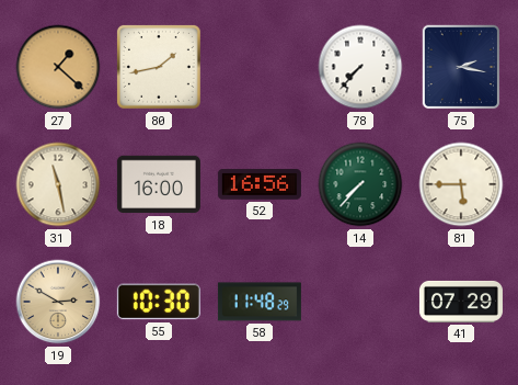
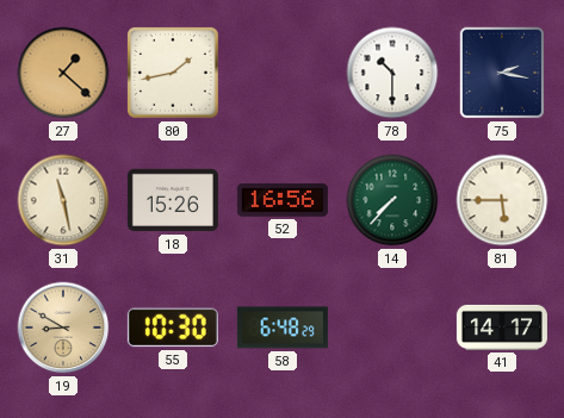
78: 7:37 -> 10:30 (392, 73)
18: 16:00 -> 15:26 (173, 200)
19: 2:50 -> 8:50 (63, 327)
58: 11:48 -> 6:48 (283, 327)
41: 07:29 -> 14:17 (502, 327)
